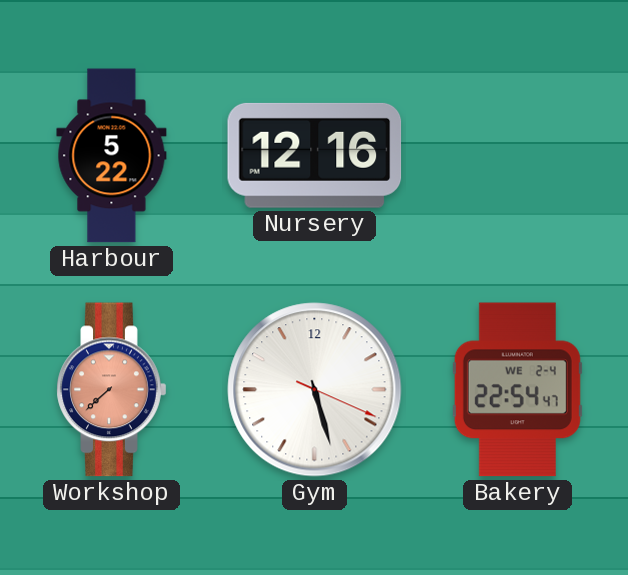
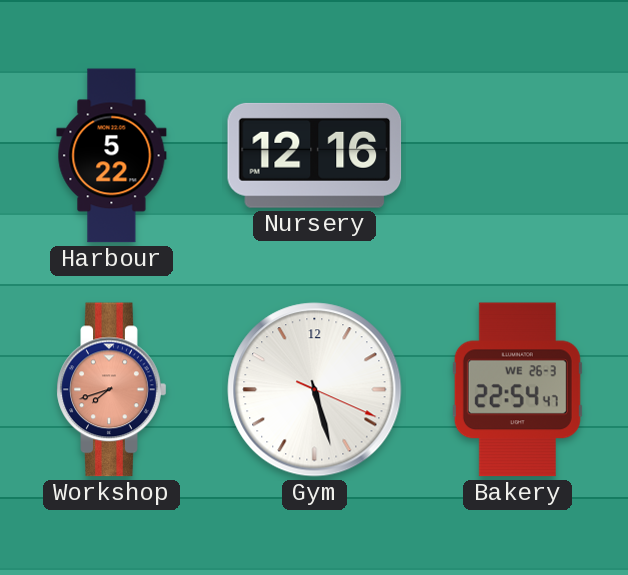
Workshop: 7:38 -> 7:42 (112, 390)
Bakery date: WE 2-4 -> WE 26-3 (517, 390)
